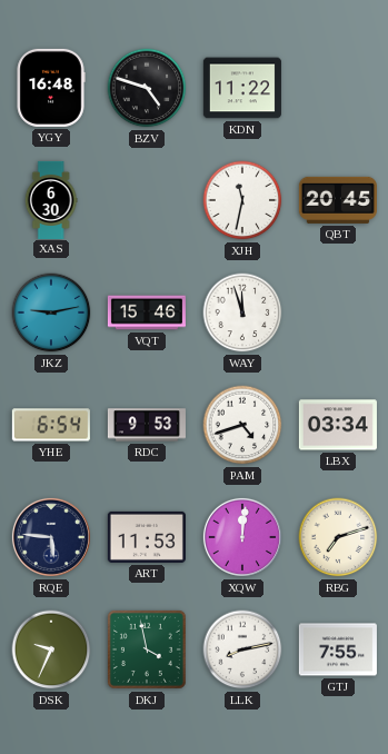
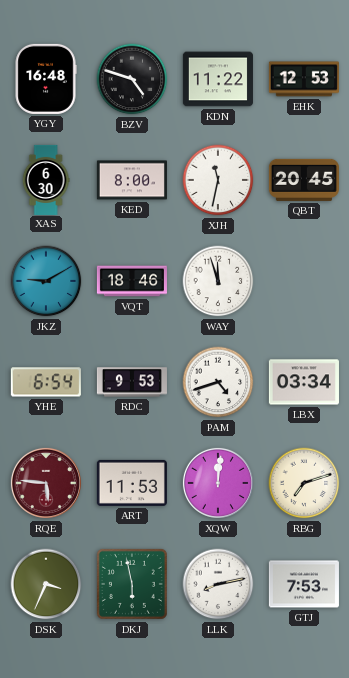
EHK: none -> 12:53 (304, 79)
KED: none -> 8:00 (132, 180)
JKZ: 9:13 -> 9:10 (46, 281)
VQT: 15:46 -> 18:46 (132, 281)
RQE dial: navy -> burgundy (46, 483)
DSK: 9:34 -> 3:34 (46, 584)
DKJ: 3:58 -> 5:58 (132, 584)
GTJ: 7:55 -> 7:53 (304, 584)
